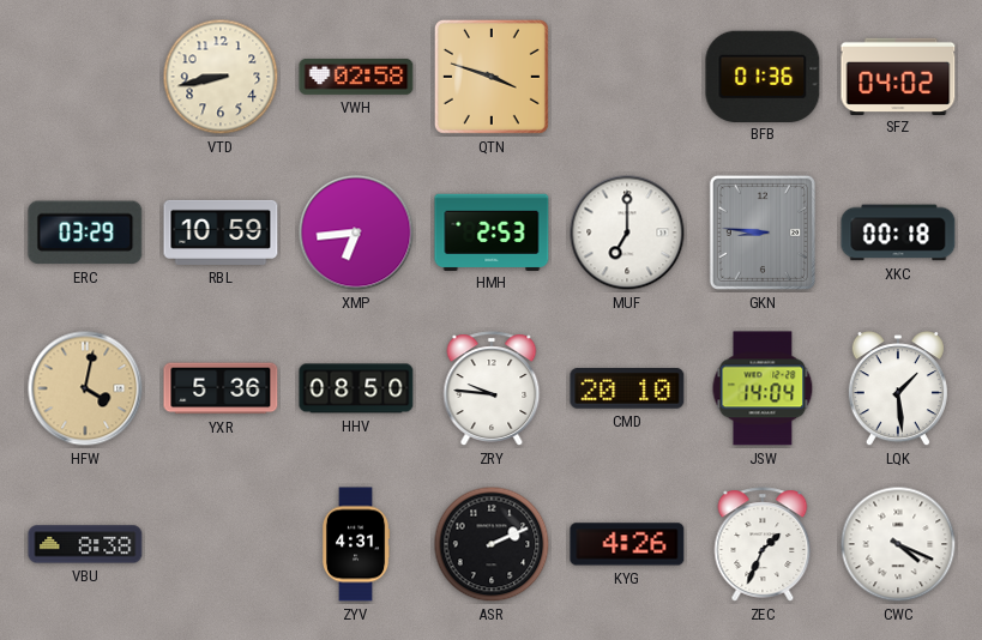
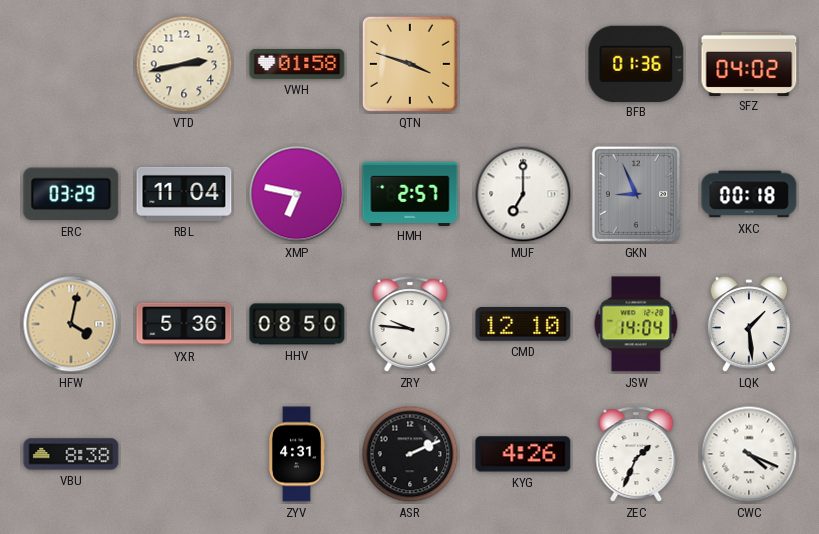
VTD: 8:43 -> 2:43 (184, 64)
VWH: 02:58 -> 01:58 (297, 64)
RBL: 10:59 -> 11:04 (184, 194)
XMP: 6:44 -> 6:47 (297, 194)
HMH: 2:53 -> 2:57 (410, 193)
GKN: 8:46 -> 8:56 (636, 194)
CMD: 20:10 -> 12:10 (523, 325)
